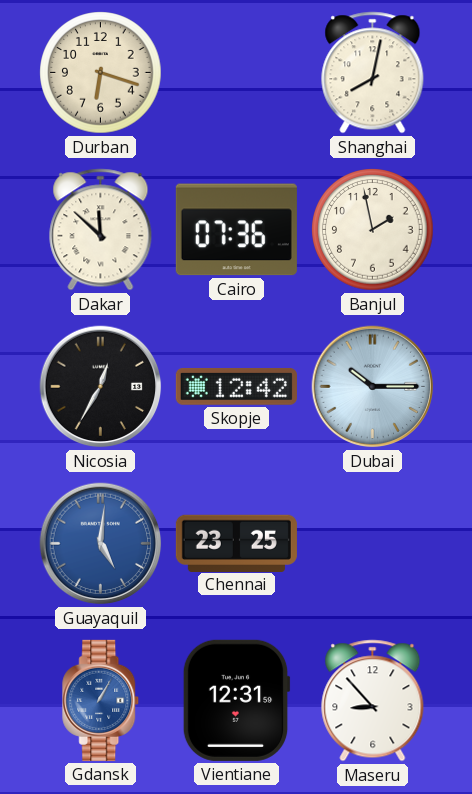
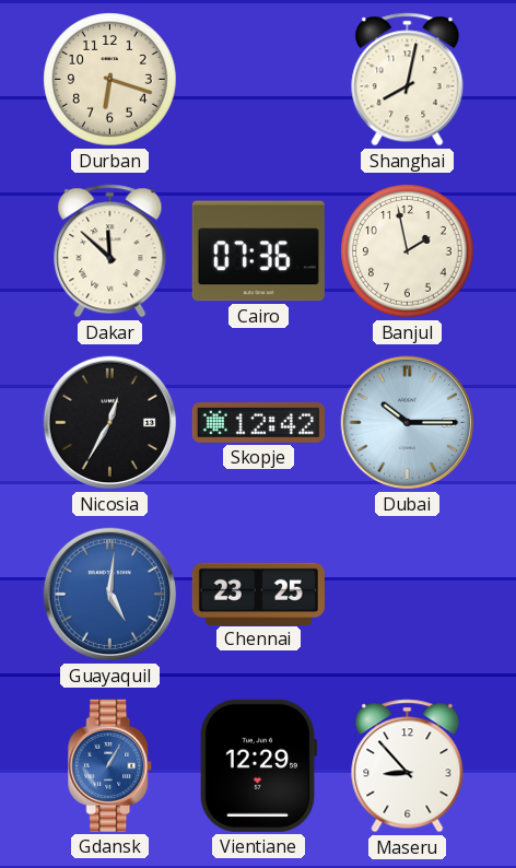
Vientiane: 12:31 -> 12:29 (258, 765)
